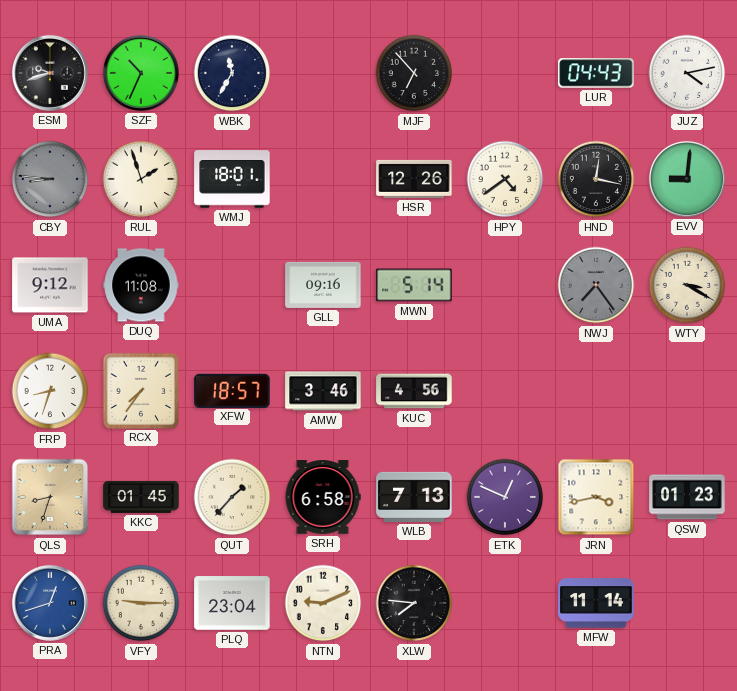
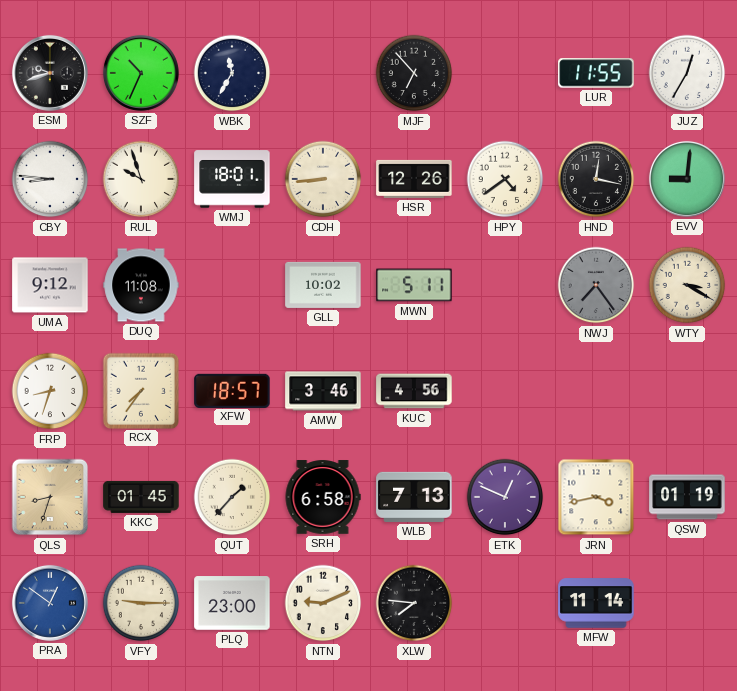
LUR: 04:43 -> 11:55 (596, 73)
JUZ: 4:13 -> 12:35 (687, 73)
CBY dial: grey -> white (50, 179)
RUL: 1:57 -> 9:57 (141, 179)
CDH: none -> 8:44 (323, 179)
GLL: 09:16 -> 10:02 (323, 285)
MWN: 5:14 -> 5:11 (414, 285)
QSW: 01:23 -> 01:19 (687, 497)
PRA: 12:42 -> 12:51 (50, 603)
PLQ: 23:04 -> 23:00 (232, 603)
